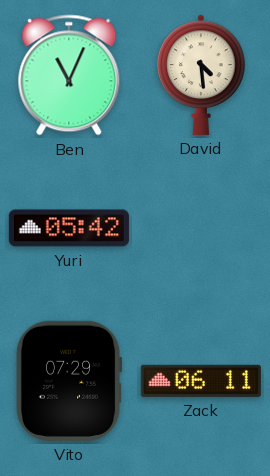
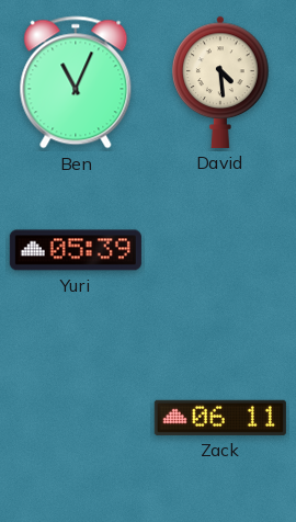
Yuri: 05:42 -> 05:39 (76, 250)
Vito: 07:29 -> none (69, 381)
